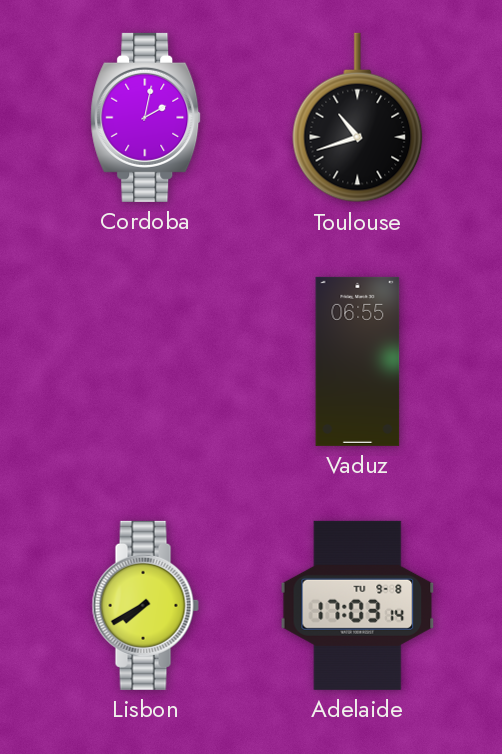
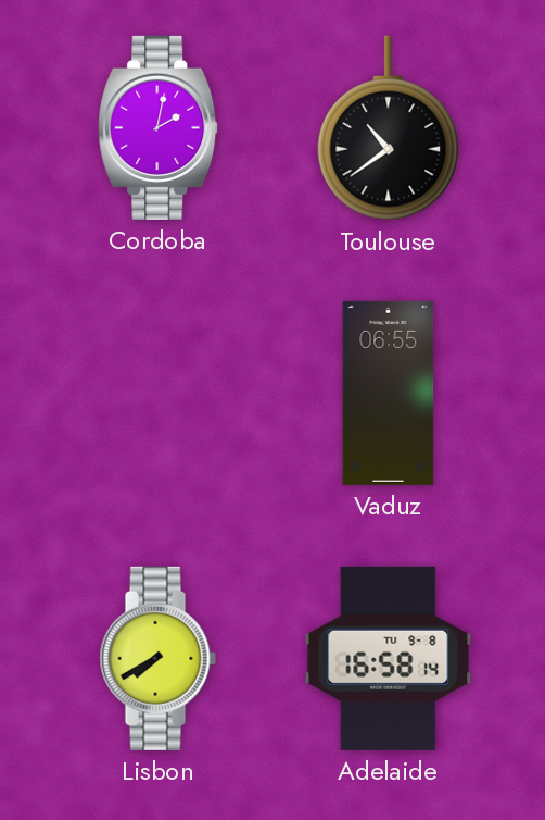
Toulouse: 10:42 -> 10:39 (389, 128)
Adelaide: 17:03 -> 16:58 (389, 658)
